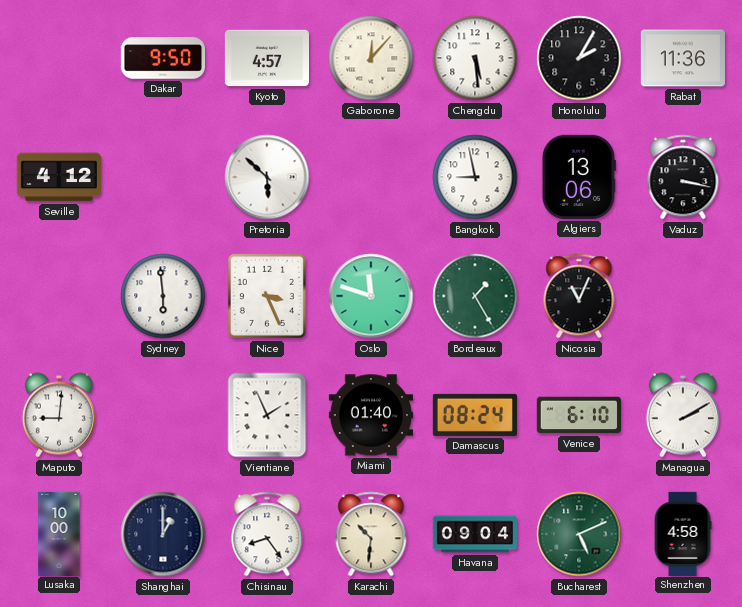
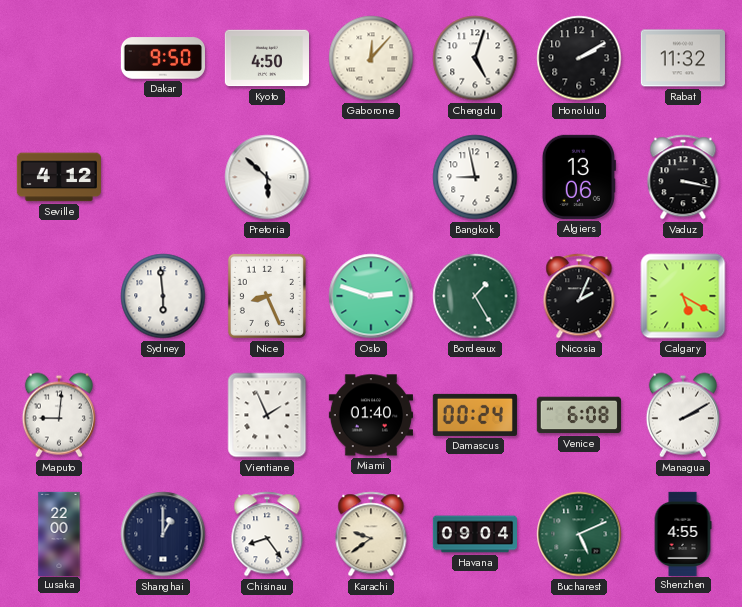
Kyoto: 4:57 -> 4:50 (266, 58)
Chengdu: 5:29 -> 5:03 (475, 58)
Honolulu: 2:05 -> 2:10 (579, 58)
Rabat: 11:36 -> 11:32 (683, 58)
Nice: 3:26 -> 8:26 (267, 296)
Oslo: 11:48 -> 2:48 (371, 296)
Nicosia: 11:04 -> 2:04 (579, 296)
Calgary: none -> 5:20 (683, 296)
Damascus: 08:24 -> 00:24 (475, 415)
Venice: 6:10 -> 6:08 (579, 415)
Lusaka: 10:00 -> 22:00 (59, 533)
Karachi: 10:31 -> 9:39 (371, 534)
Shenzhen: 4:58 -> 4:55 (683, 533)
